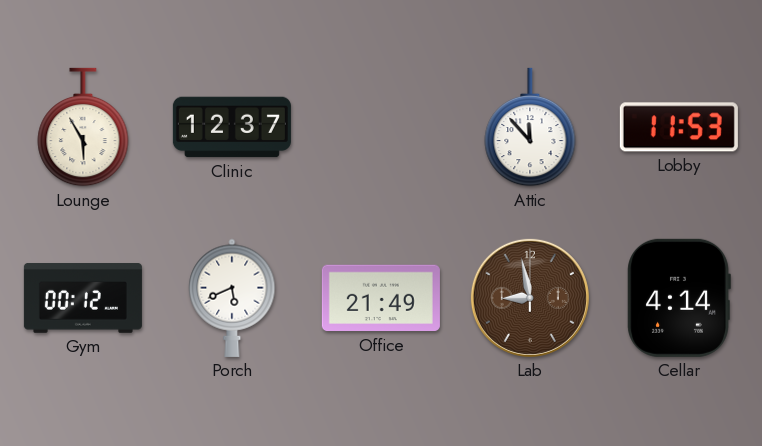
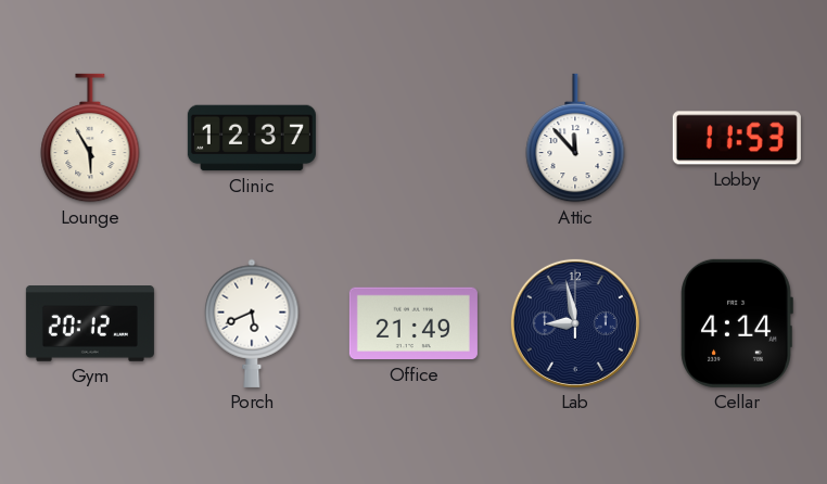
Gym: 00:12 -> 20:12 (90, 324)
Lab dial: brown -> navy (575, 323)
